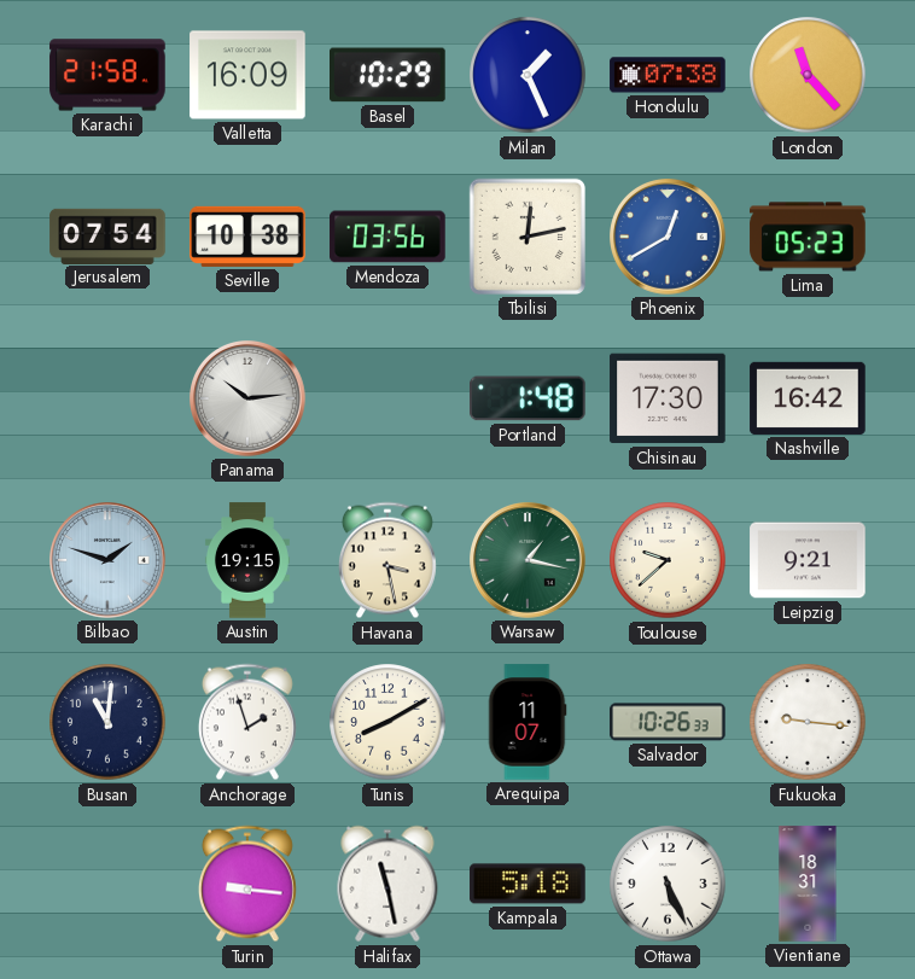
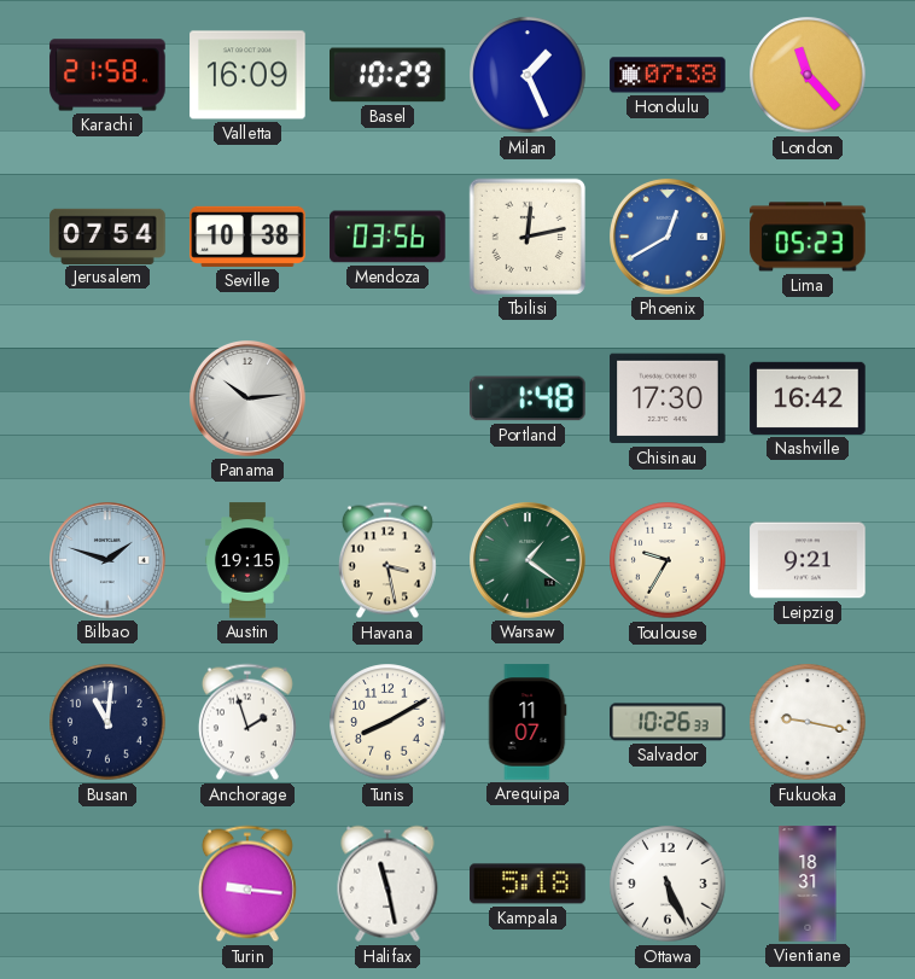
Warsaw: 1:17 -> 1:21 (529, 561)
Toulouse: 9:38 -> 9:35 (668, 560)
Fukuoka: 9:16 -> 9:17 (808, 722)
